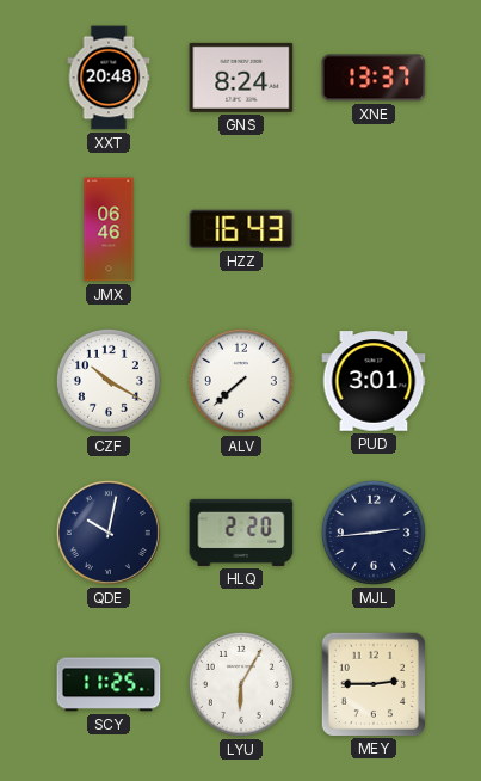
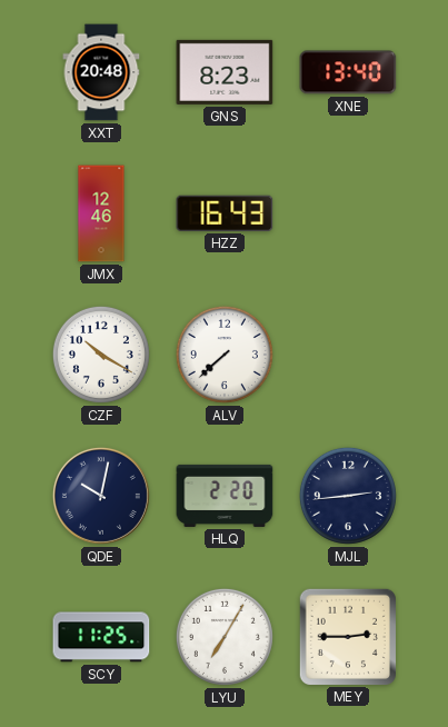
GNS: 8:24 -> 8:23 (225, 72)
XNE: 13:37 -> 13:40 (348, 72)
JMX: 06:46 -> 12:46 (101, 213)
PUD: 3:01 -> none (374, 381)
LYU: 6:05 -> 7:05 (225, 637)
